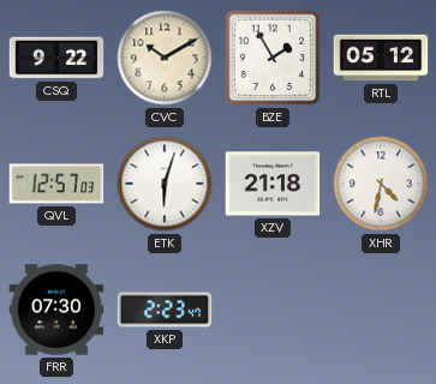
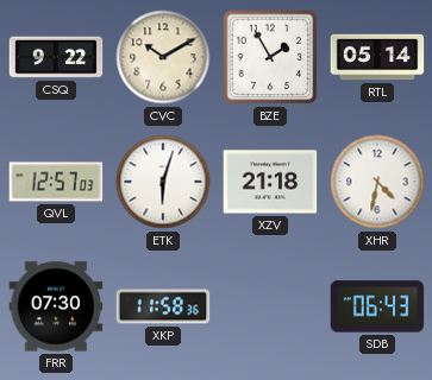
RTL: 05:12 -> 05:14 (377, 57)
XKP: 2:23 -> 11:58 (163, 306)
SDB: none -> 06:43 (377, 306)
